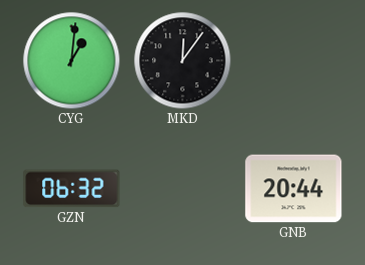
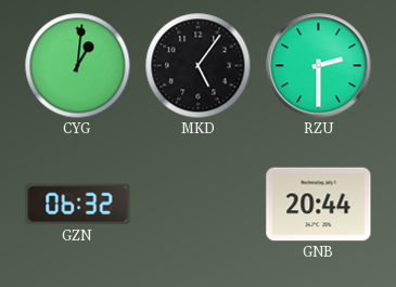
MKD: 12:06 -> 5:06 (199, 66)
RZU: none -> 2:30 (319, 66)
